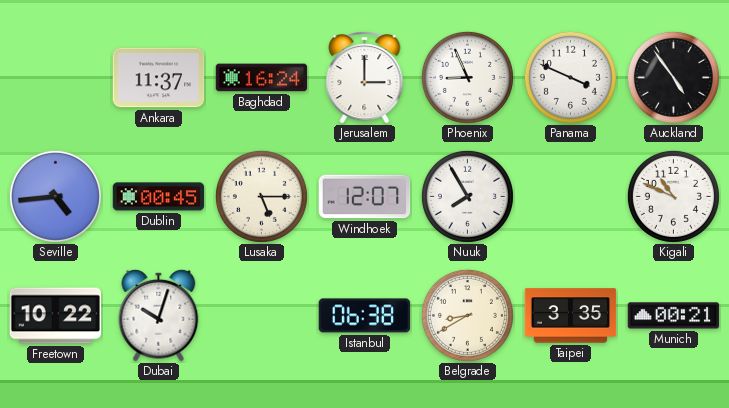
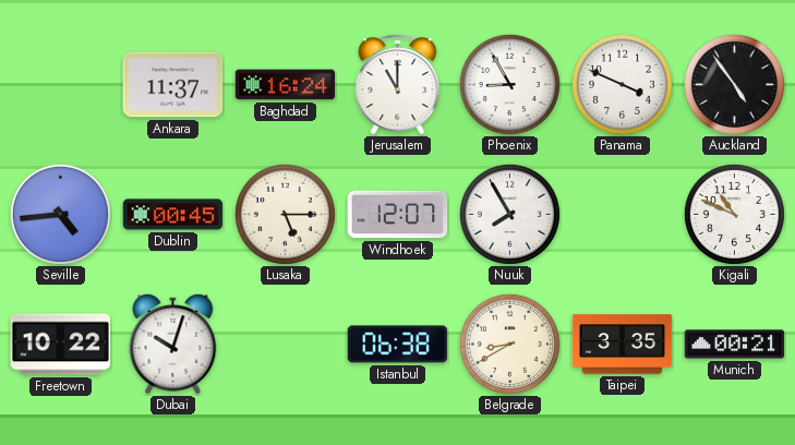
Jerusalem: 3:00 -> 11:00 (398, 85)
Phoenix: 8:56 -> 8:55 (509, 84)
